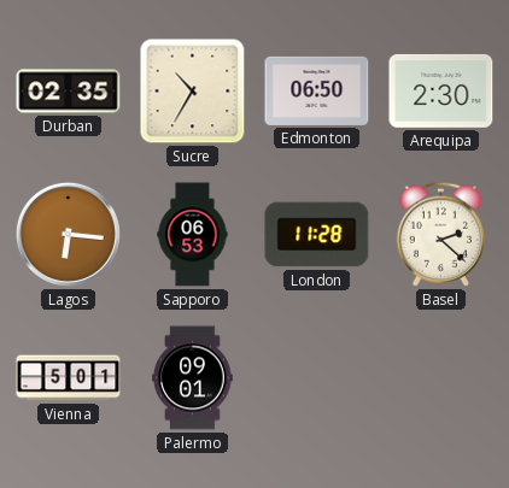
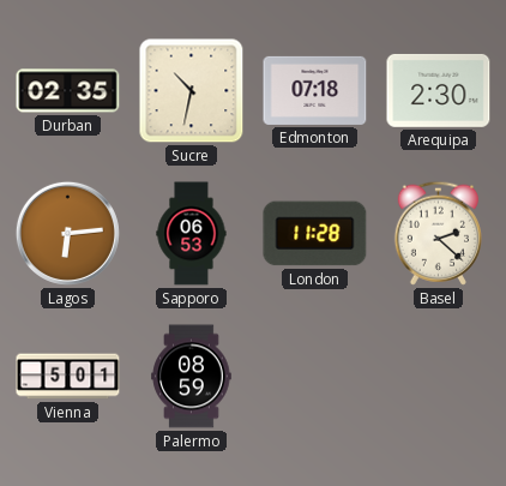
Sucre: 10:35 -> 10:32 (192, 91)
Edmonton: 06:50 -> 07:18 (315, 90)
Lagos: 6:16 -> 6:14 (67, 233)
Palermo: 09:01 -> 08:59 (192, 377)
